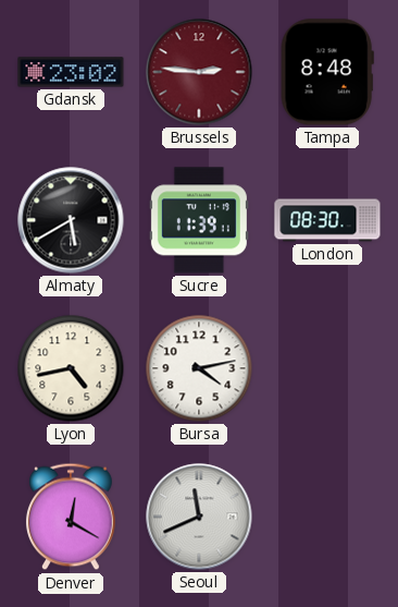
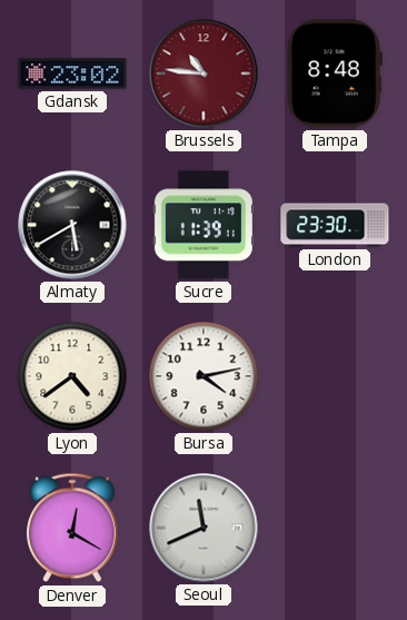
Brussels: 2:46 -> 10:46 (203, 73)
London: 08:30 -> 23:30 (335, 225)
Lyon: 4:43 -> 4:39 (72, 376)
